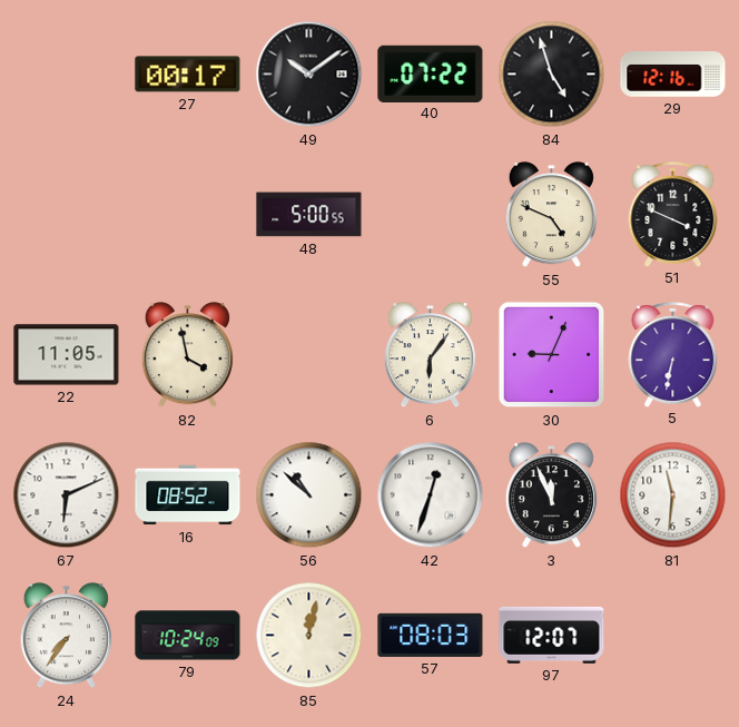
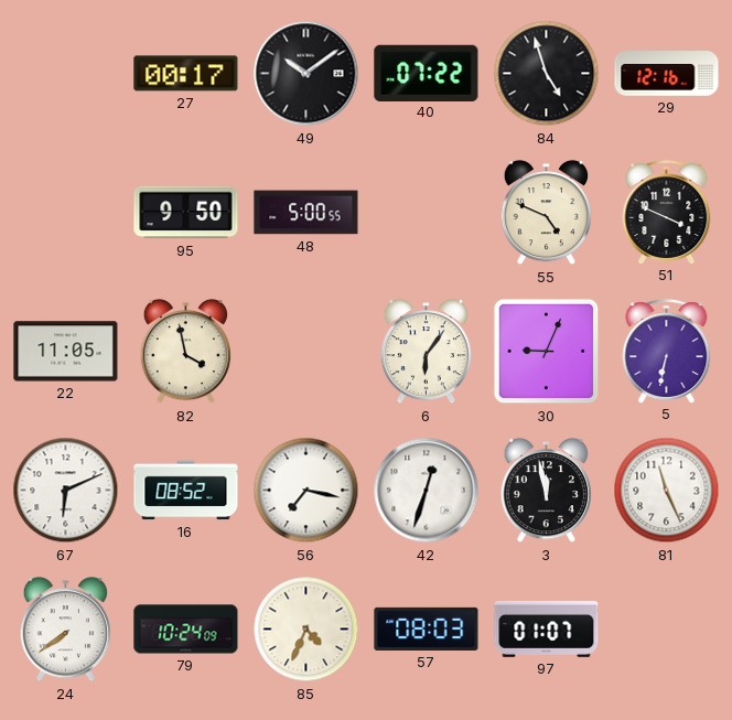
95: none -> 9:50 (186, 213)
56: 10:52 -> 7:17 (306, 491)
3: 11:56 -> 11:58 (546, 491)
81: 11:31 -> 11:26 (667, 491)
24: 7:36 -> 7:39 (65, 630)
85: 12:02 -> 4:34 (306, 630)
97: 12:07 -> 01:07 (547, 628)
